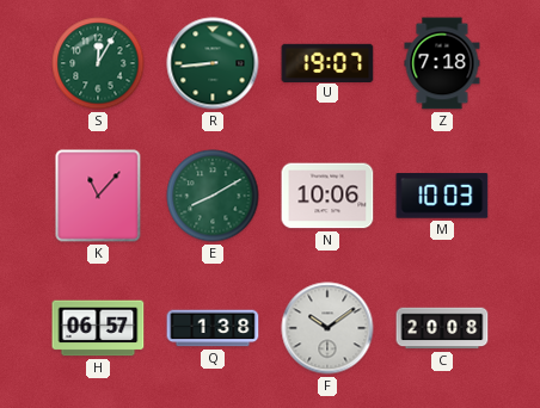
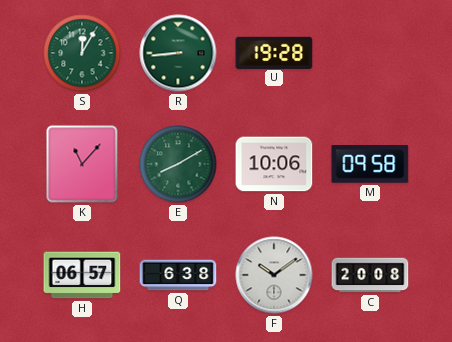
U: 19:07 -> 19:28 (274, 52)
Z: 7:18 -> none (442, 63)
M: 10:03 -> 09:58 (370, 164)
Q: 1:38 -> 6:38 (178, 275)
